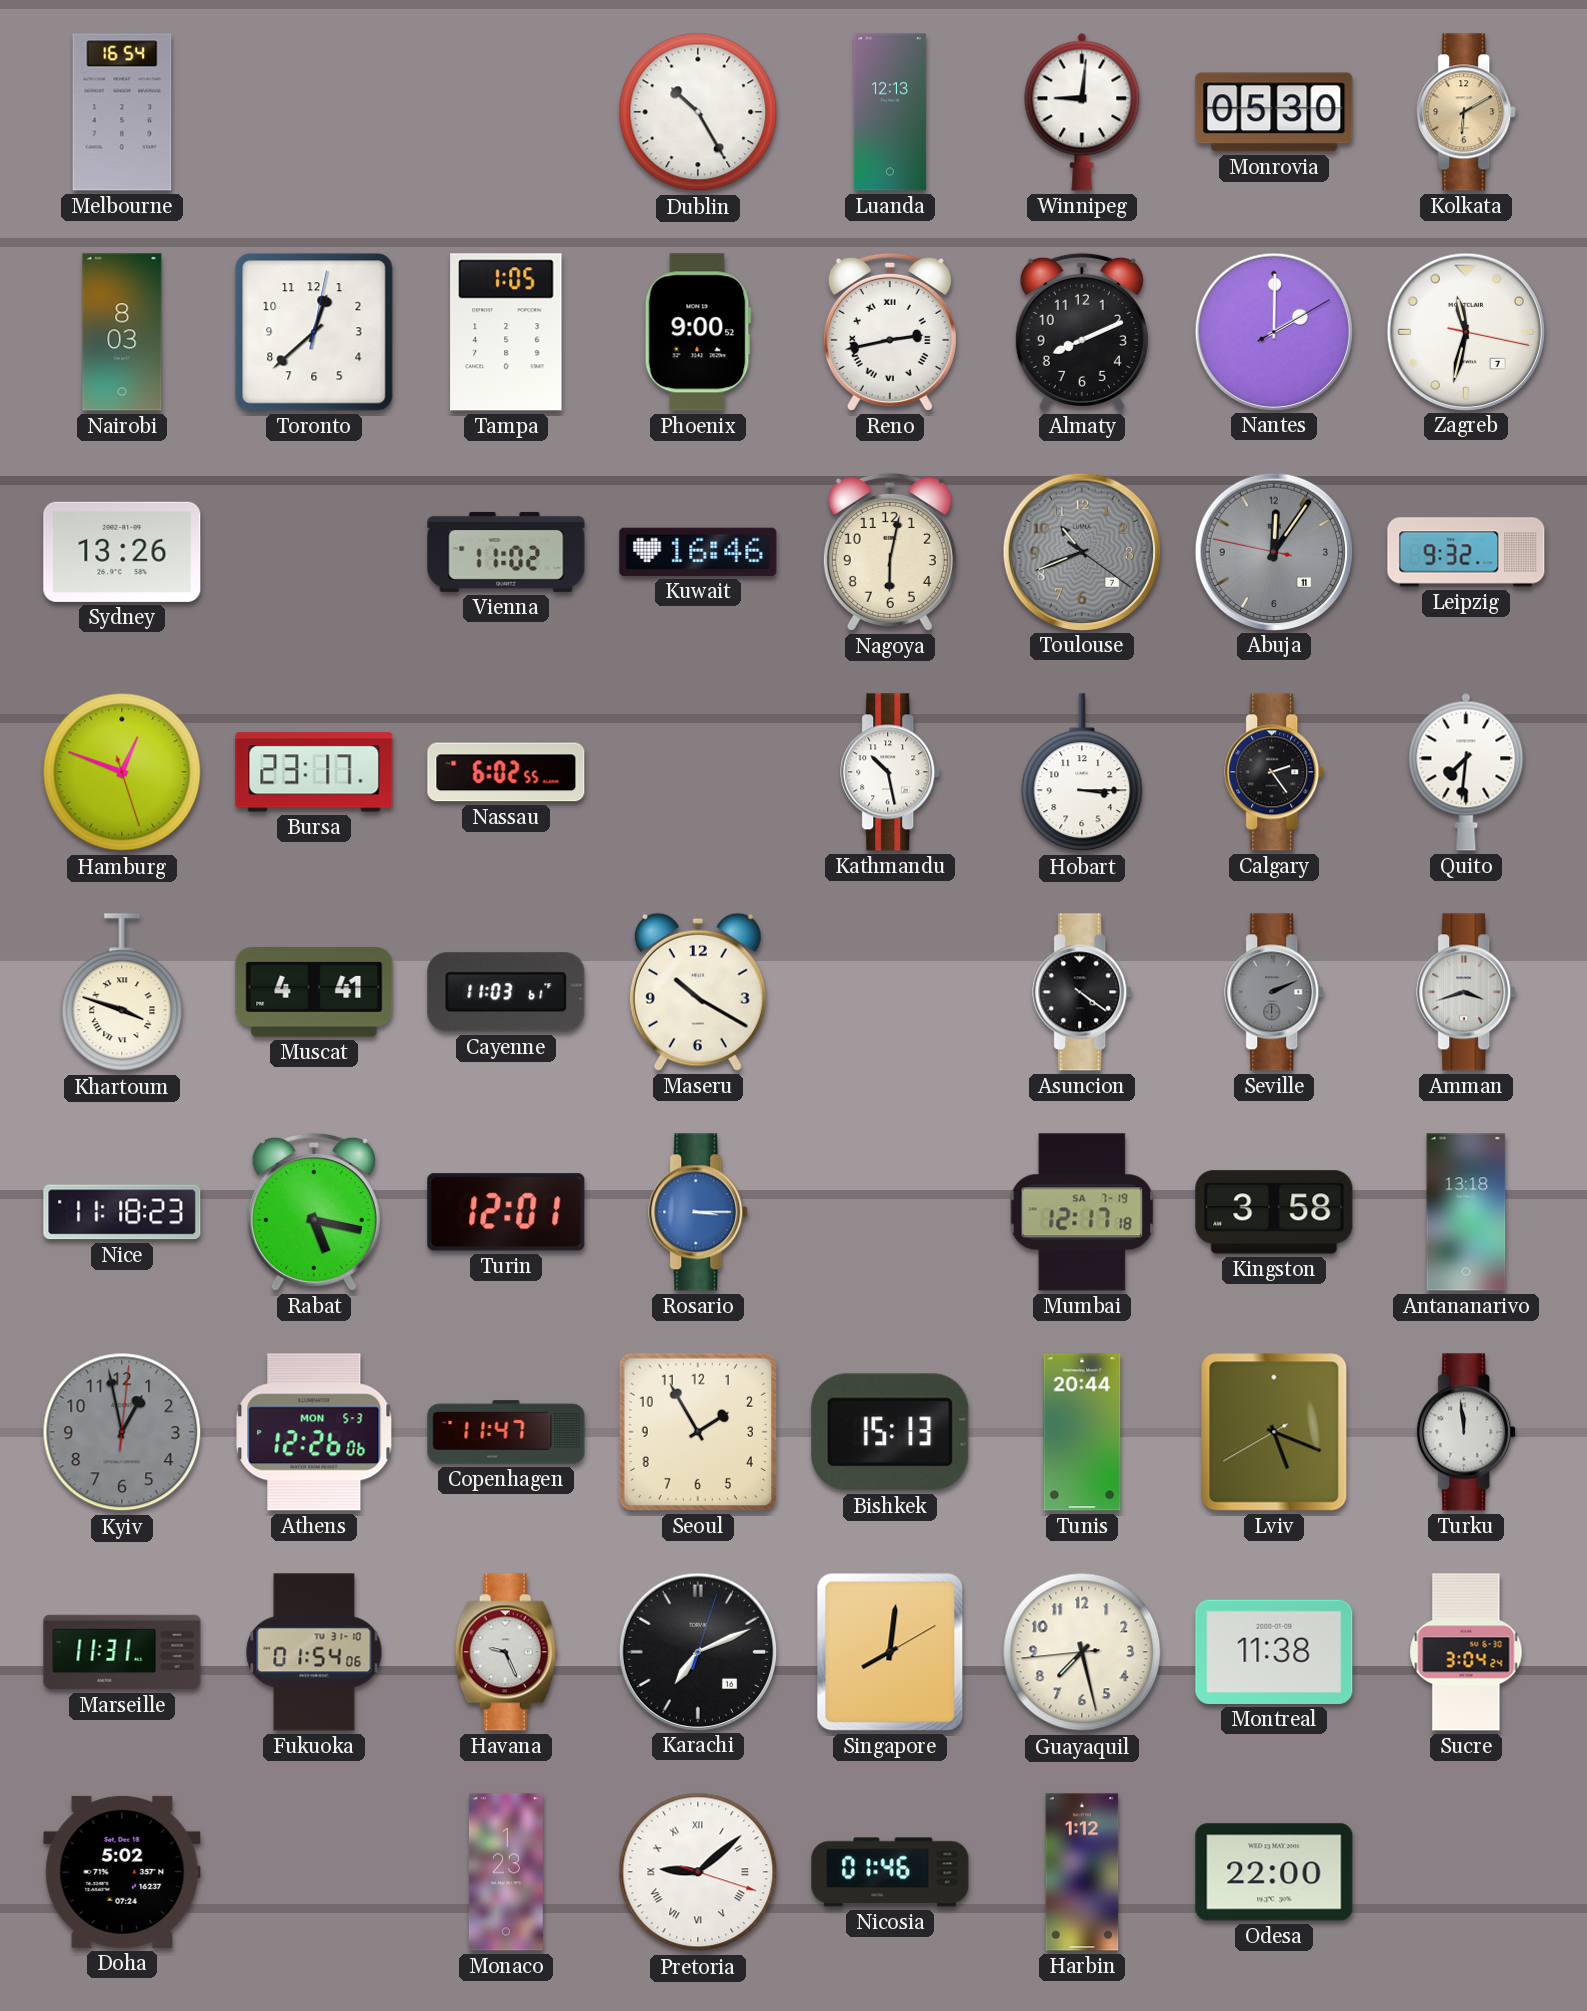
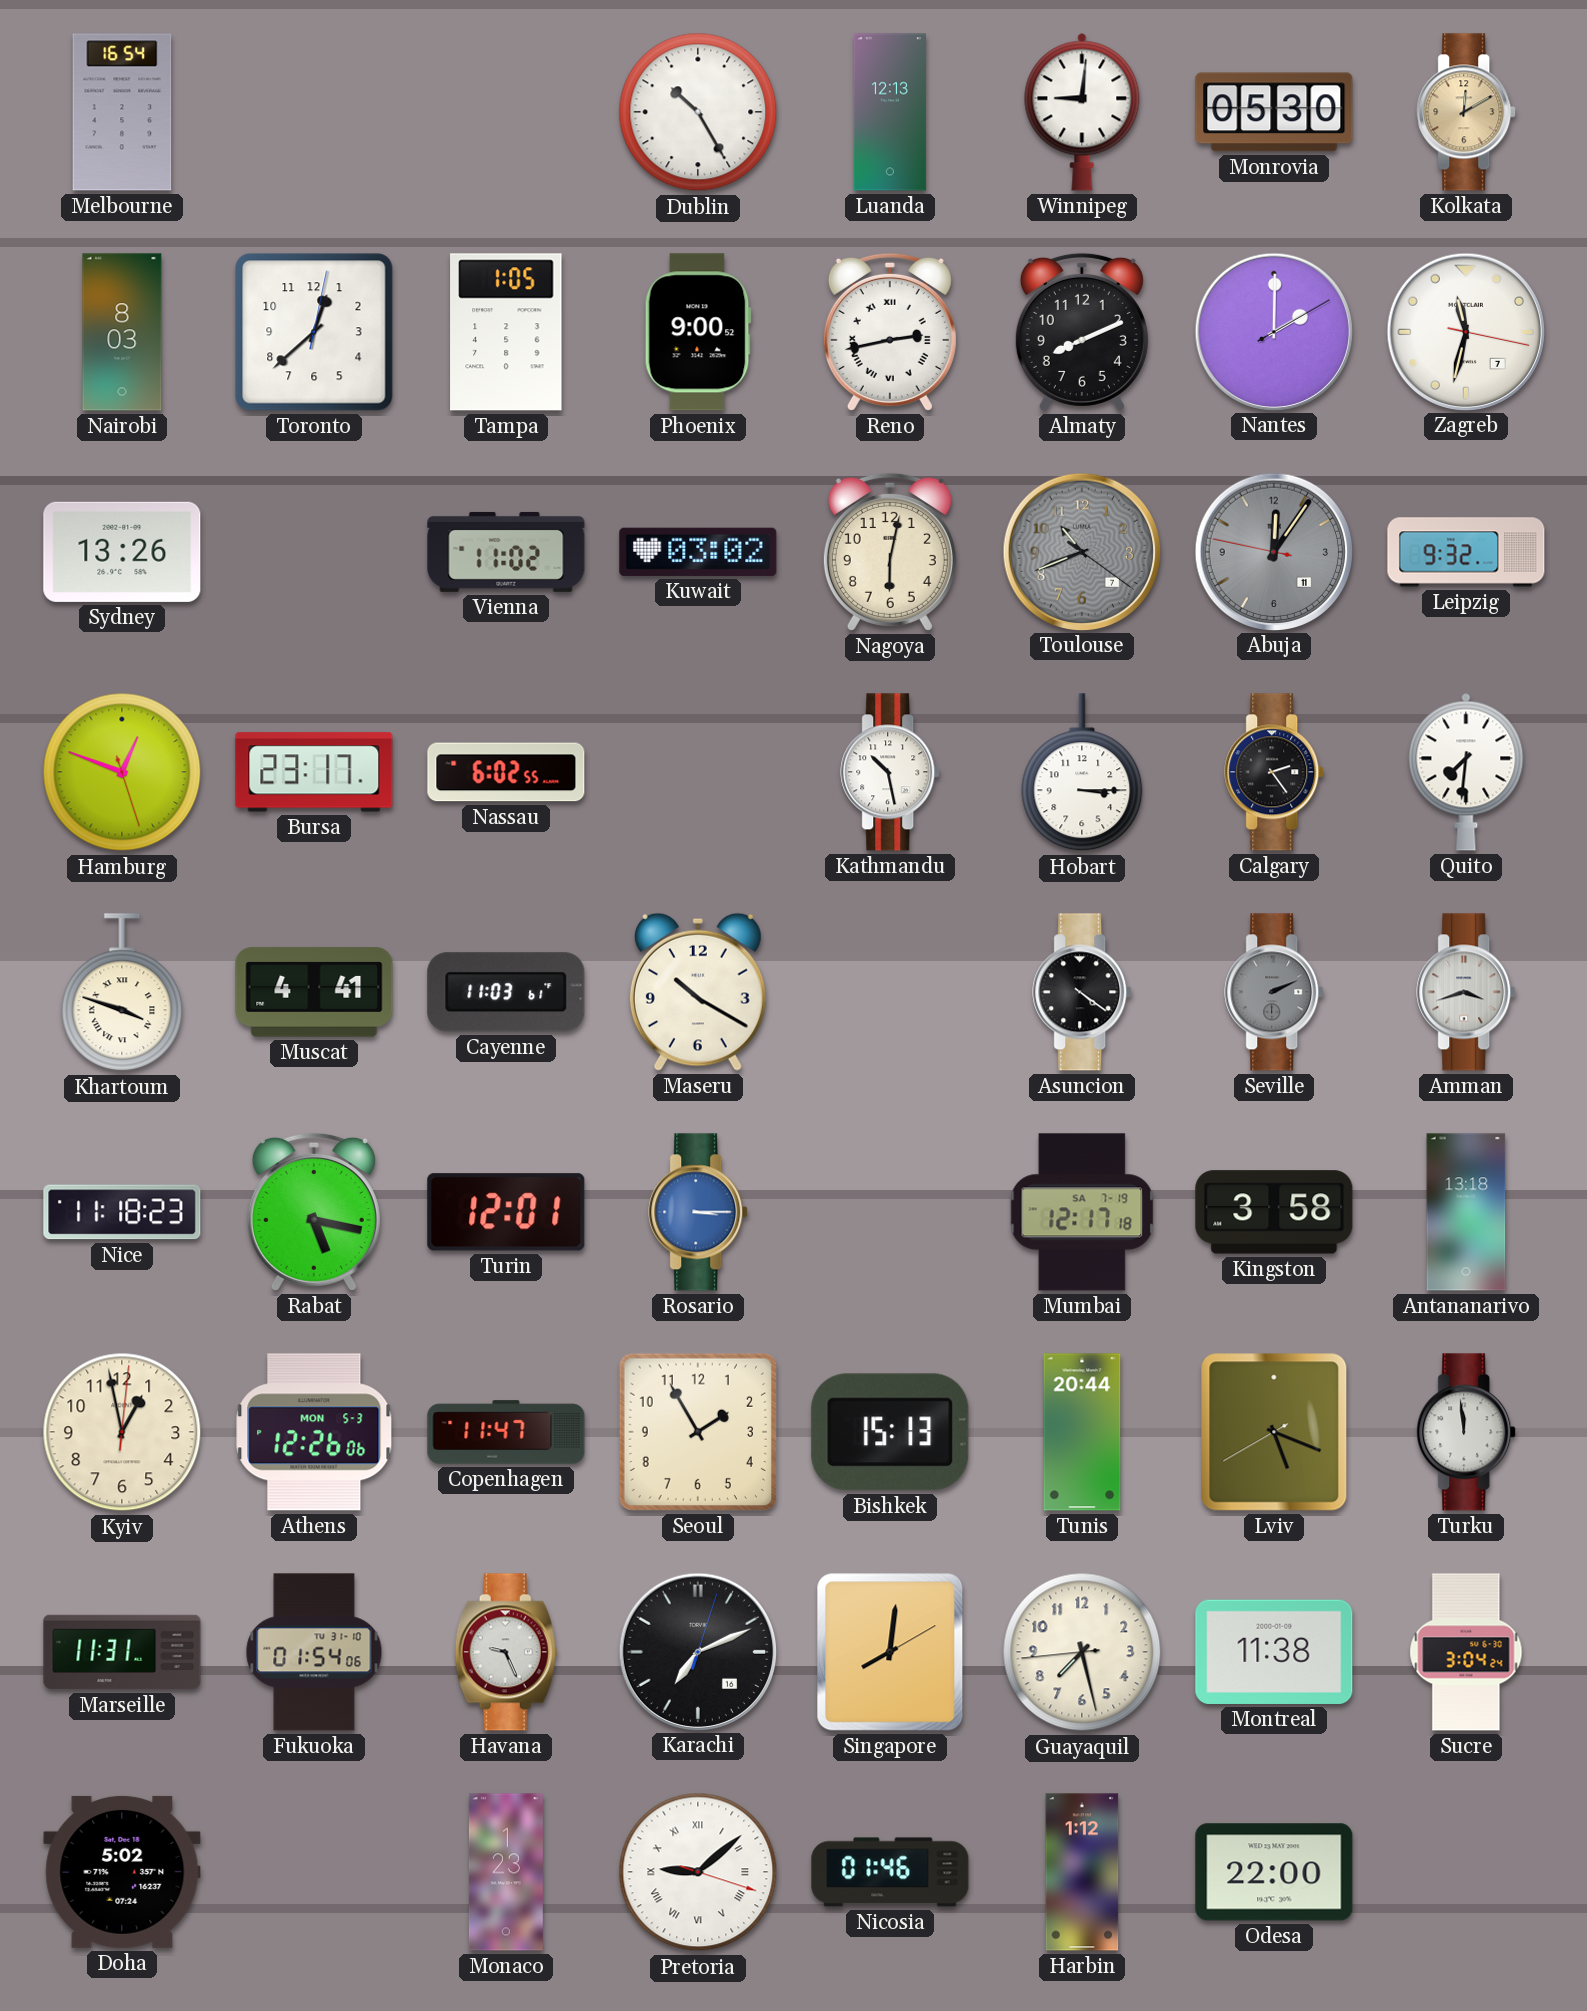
Kolkata: 6:10 -> 12:10 (1467, 112)
Kuwait: 16:46 -> 03:02 (698, 552)
Kyiv dial: grey -> cream (122, 1432)
